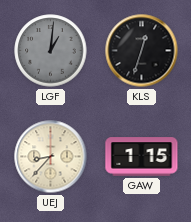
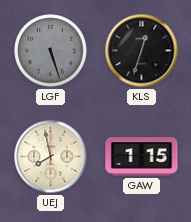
LGF: 1:01 -> 5:27 (51, 51)
UEJ: 8:37 -> 7:58 (51, 157)
